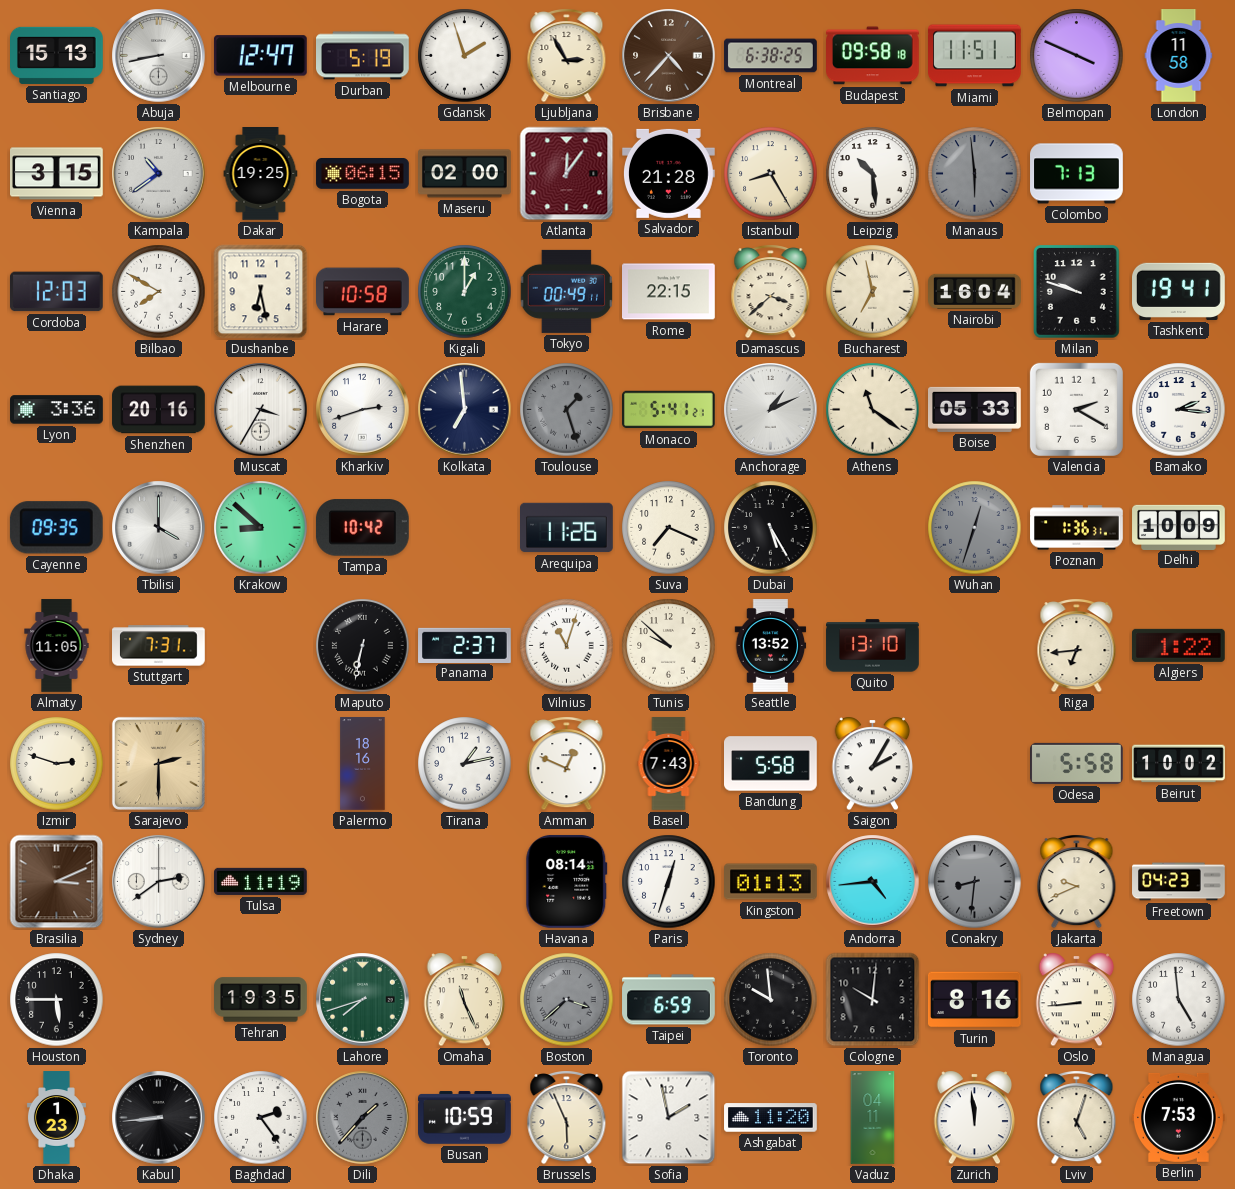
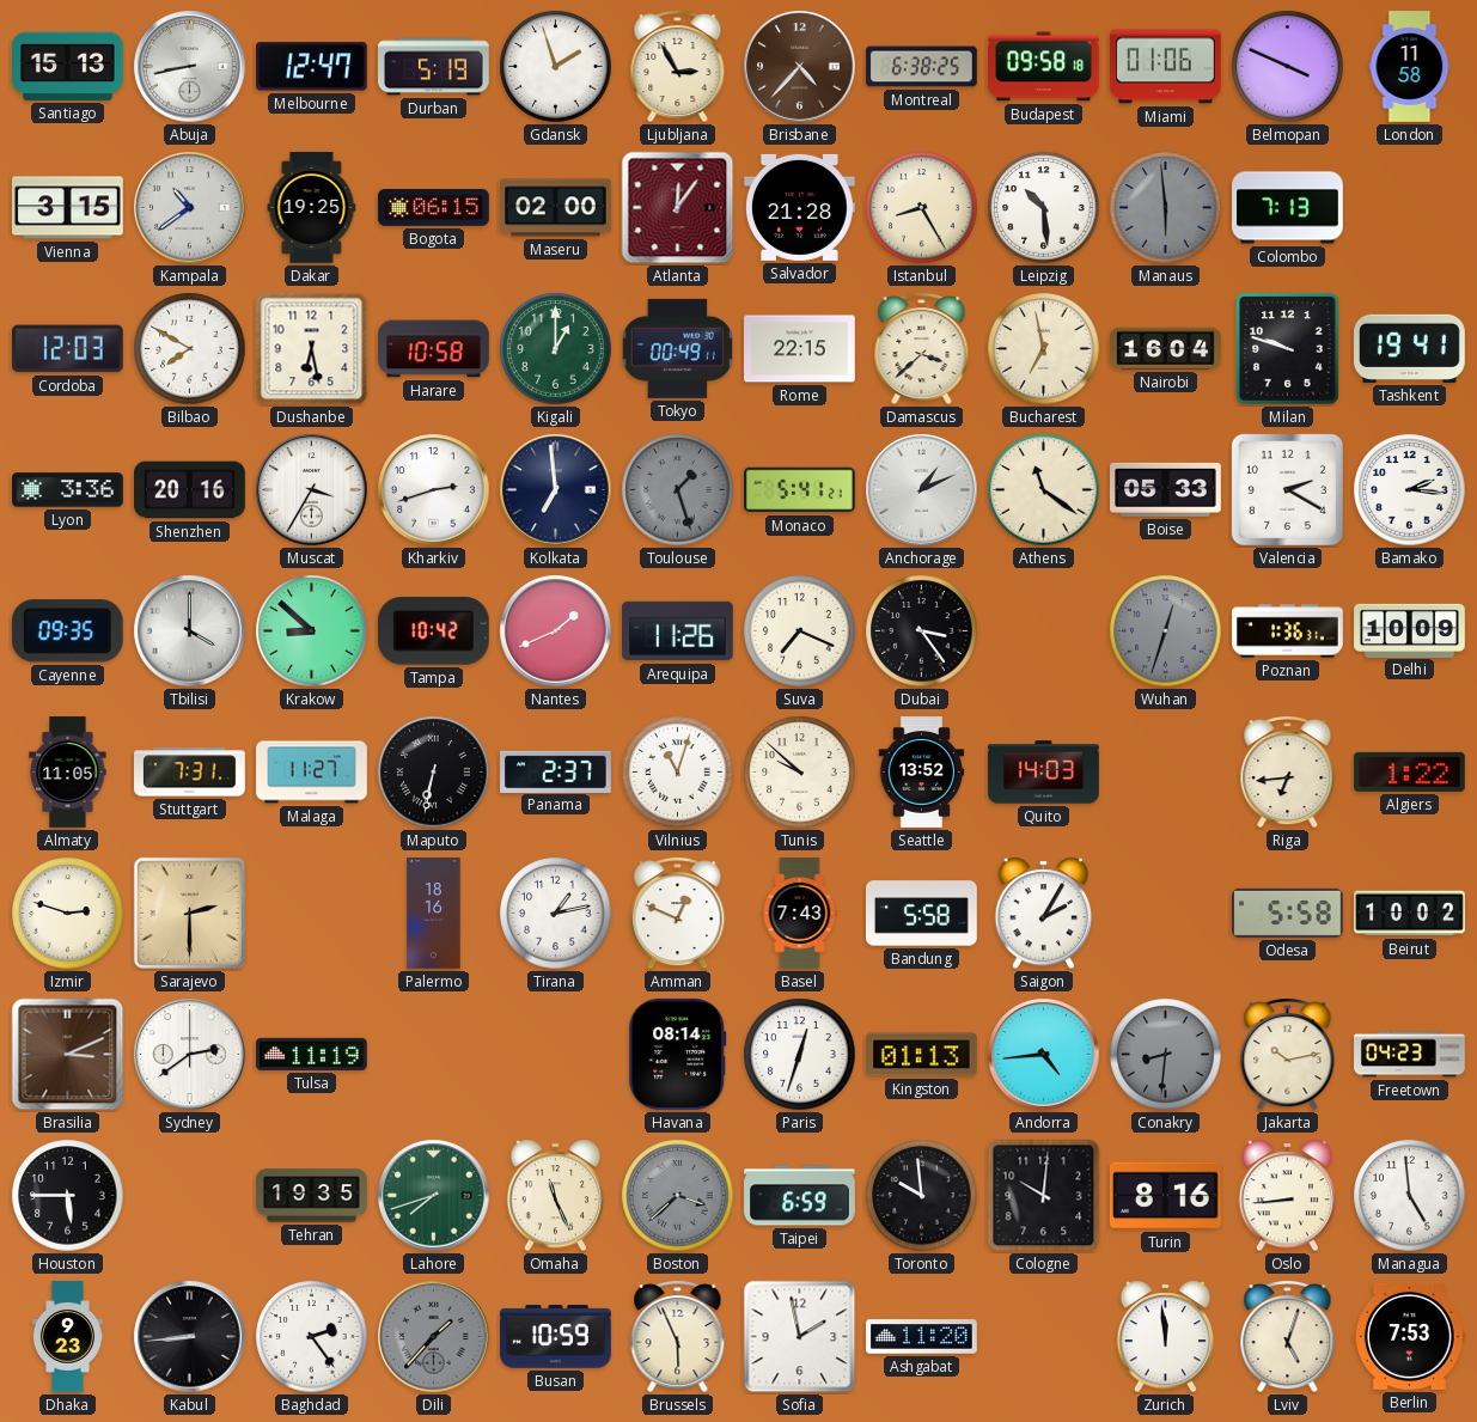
Miami: 11:51 -> 01:06 (1166, 67)
Nantes: none -> 1:41 (556, 631)
Dubai: 5:25 -> 3:24 (922, 631)
Malaga: none -> 11:27 (312, 773)
Quito: 13:10 -> 14:03 (1044, 773)
Jakarta: 9:41 -> 10:13 (1288, 1055)
Dhaka: 1:23 -> 9:23 (67, 1337)
Vaduz: 04:11 -> none (873, 1118)
